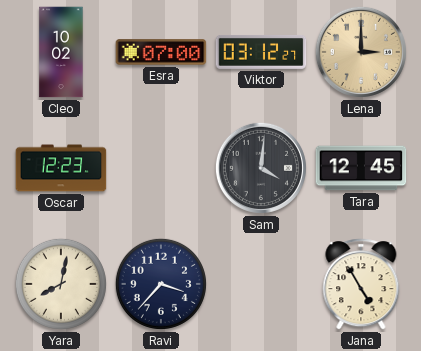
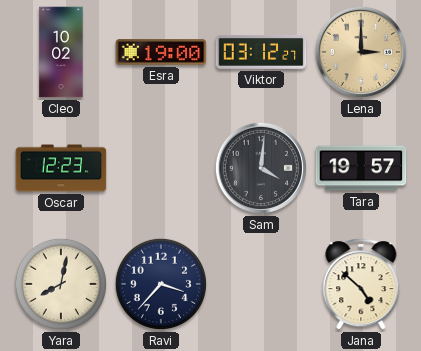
Esra: 07:00 -> 19:00 (161, 52)
Tara: 12:45 -> 19:57 (361, 168)
Jana: 4:55 -> 4:52 (361, 284)
